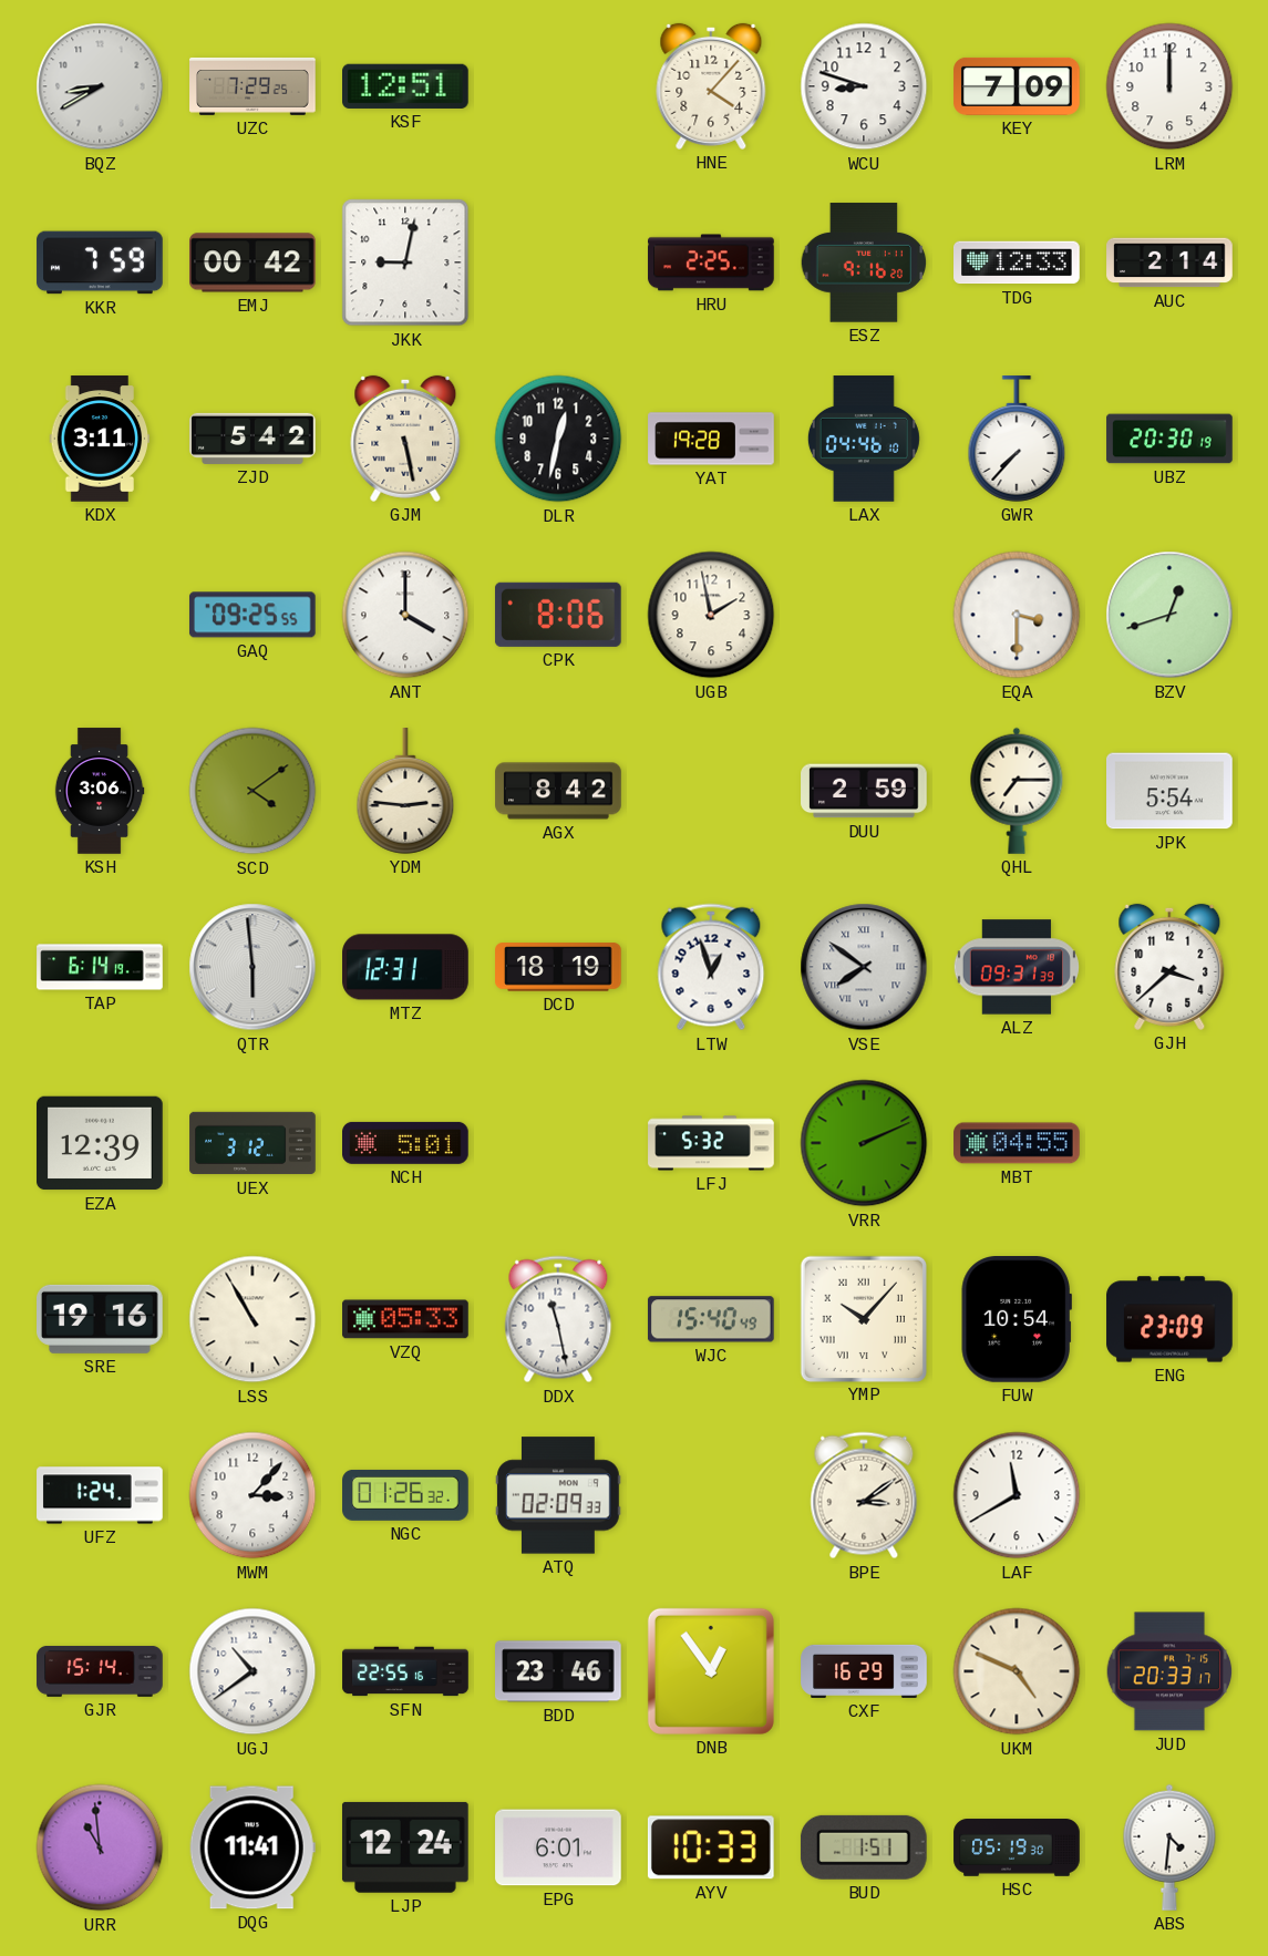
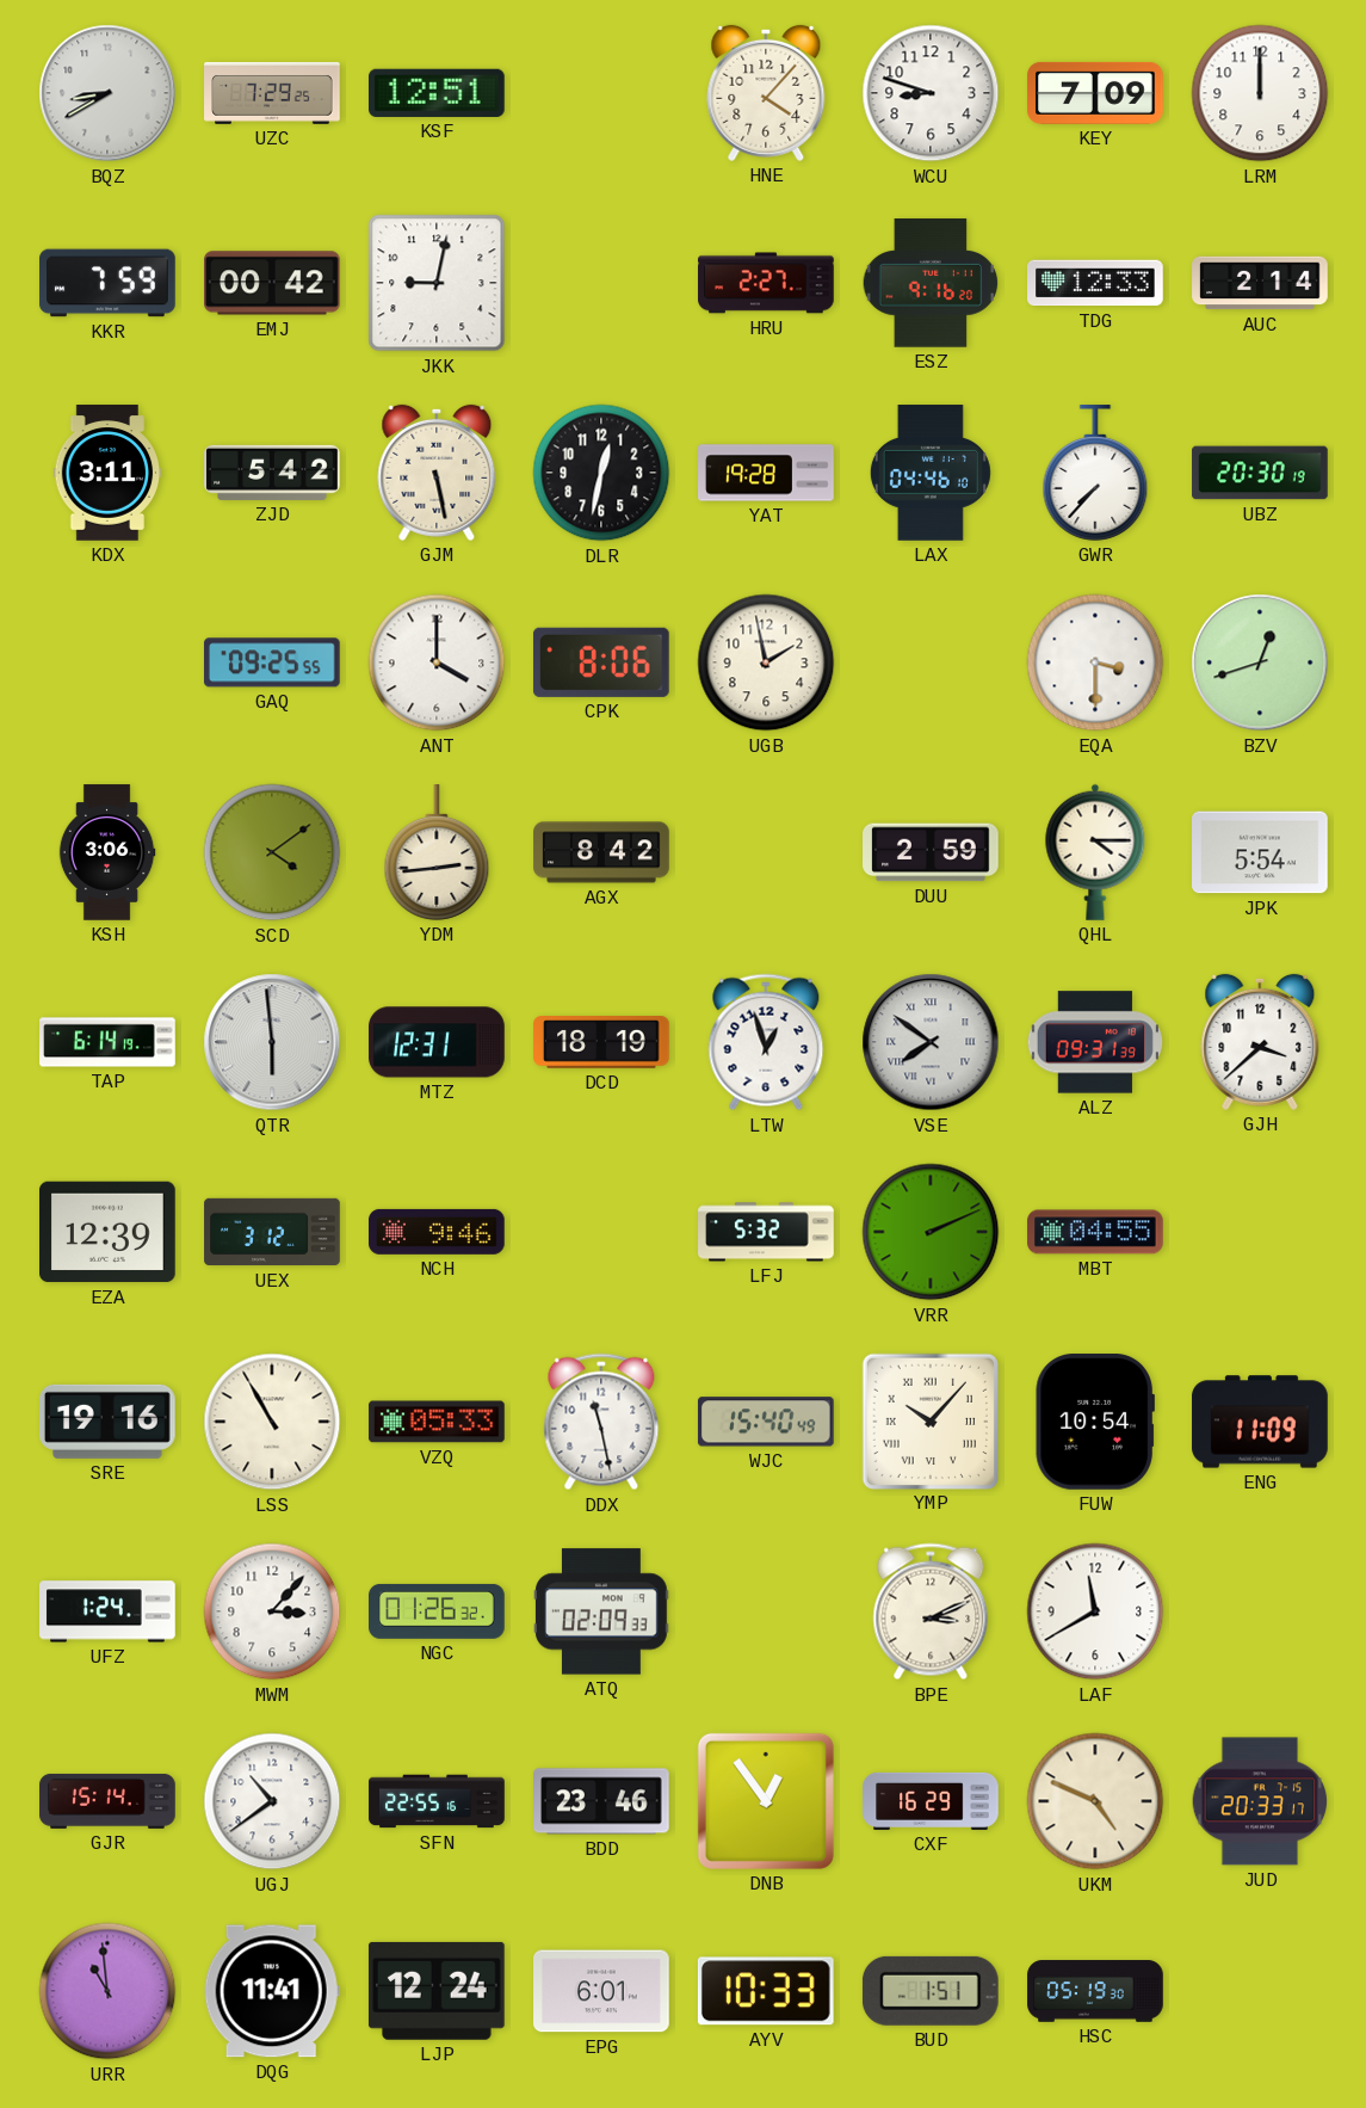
HRU: 2:25 -> 2:27 (766, 283)
YDM: 2:46 -> 2:44 (437, 852)
QHL: 7:15 -> 4:15 (1095, 852)
NCH: 5:01 -> 9:46 (438, 1232)
ENG: 23:09 -> 11:09 (1260, 1422)
BPE: 3:09 -> 3:11 (931, 1611)
ABS: 4:31 -> none (1169, 1847)
